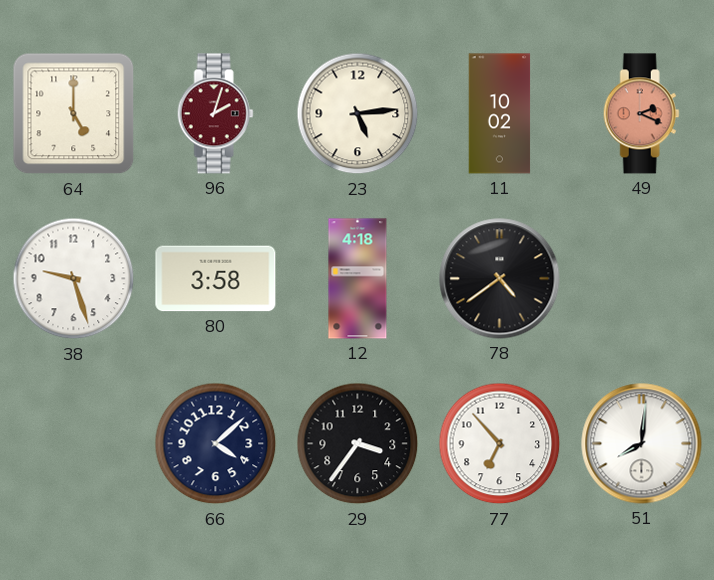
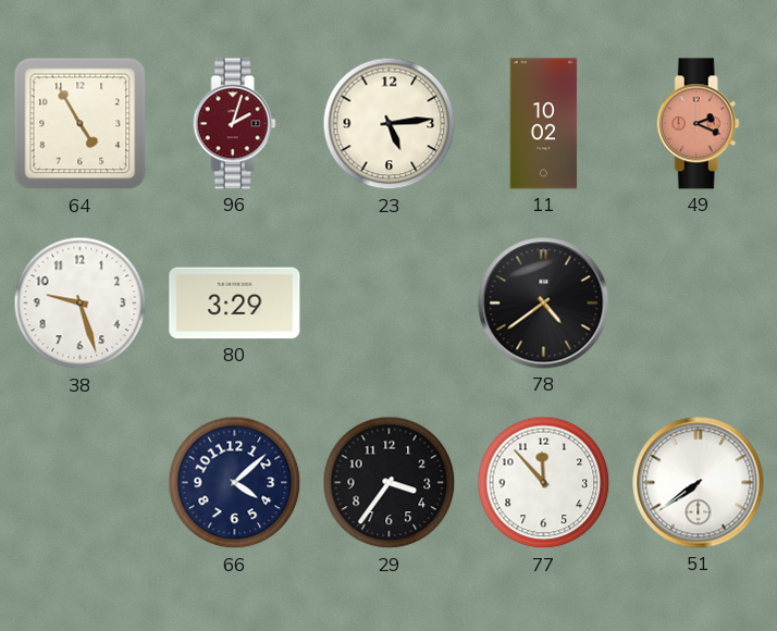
64: 5:00 -> 4:55 (81, 124)
80: 3:58 -> 3:29 (235, 304)
12: 4:18 -> none (358, 279)
77: 6:53 -> 11:53 (544, 483)
51: 8:01 -> 7:39 (699, 483)
